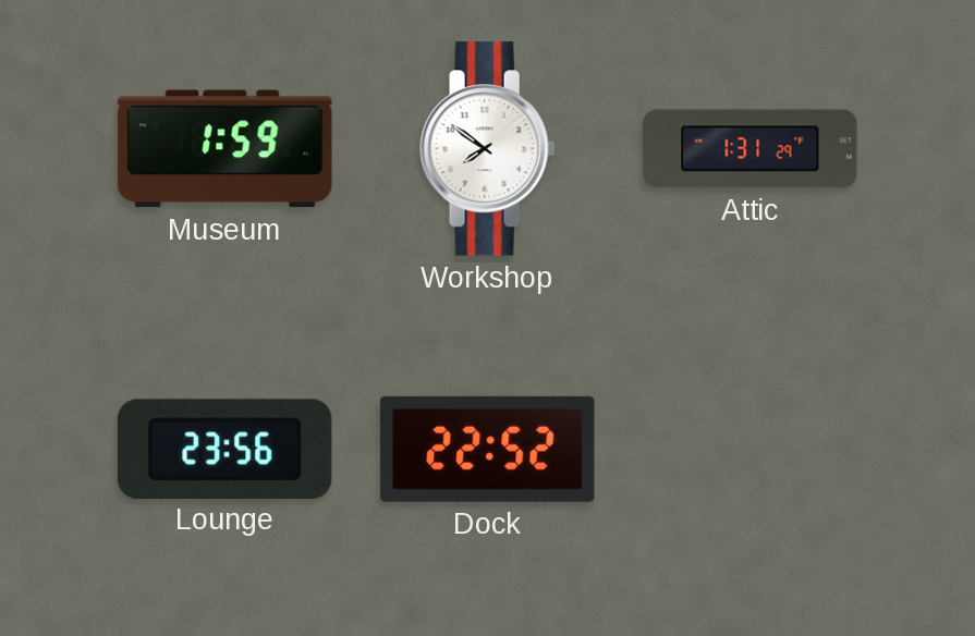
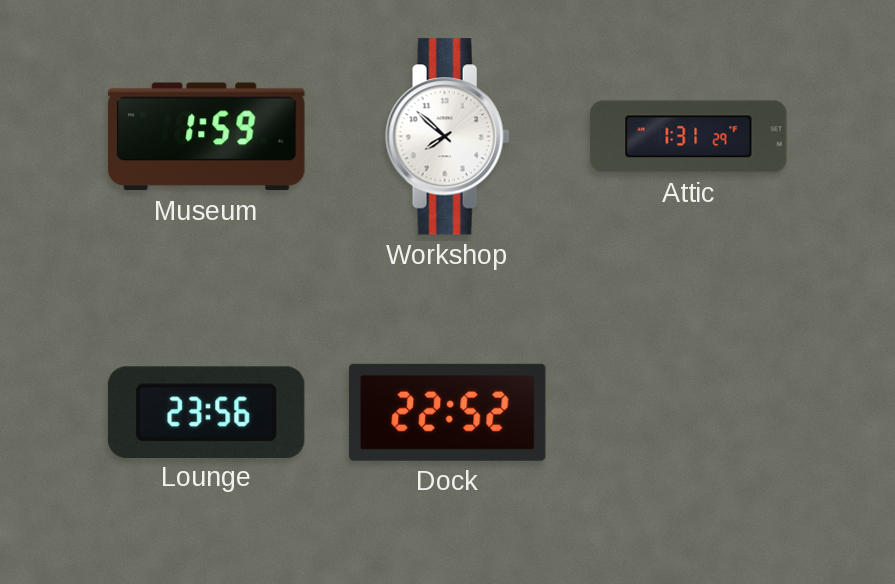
Workshop: 7:51 -> 7:52 (448, 137)
